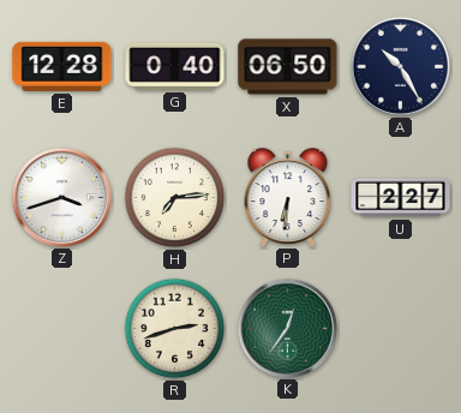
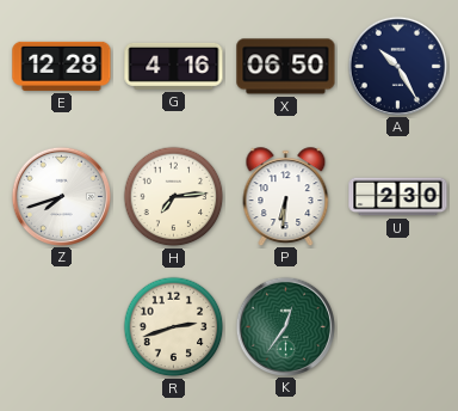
G: 0:40 -> 4:16 (174, 66)
Z: 3:42 -> 7:42 (61, 196)
U: 2:27 -> 2:30 (398, 197)
